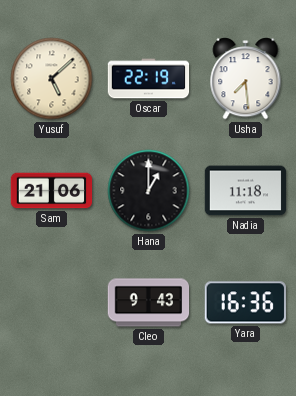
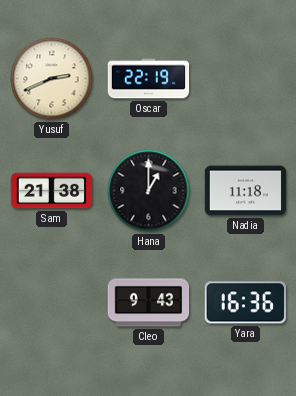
Yusuf: 5:08 -> 2:41 (52, 79)
Usha: 7:29 -> none (246, 79)
Sam: 21:06 -> 21:38 (52, 191)
